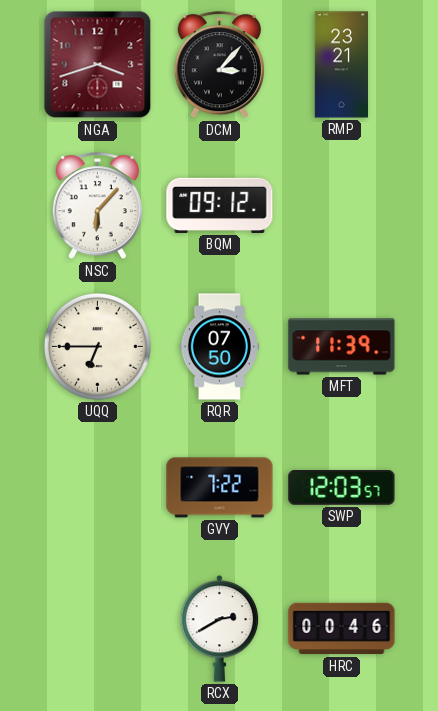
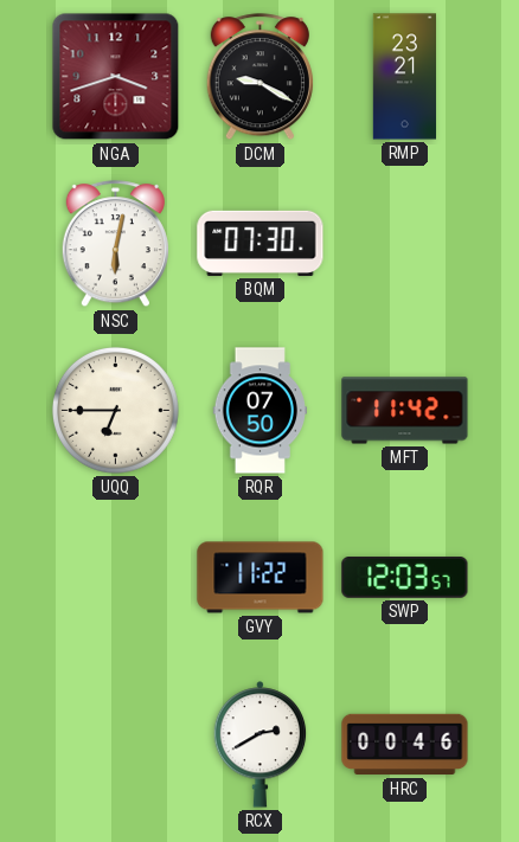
DCM: 3:07 -> 9:20 (259, 77)
NSC: 6:07 -> 6:02 (115, 244)
BQM: 09:12 -> 07:30 (261, 243)
MFT: 11:39 -> 11:42 (405, 411)
GVY: 7:22 -> 11:22 (261, 578)
